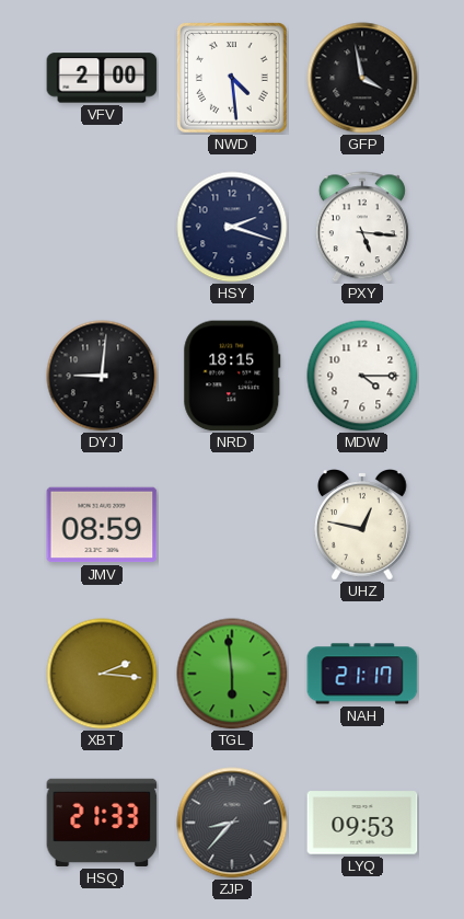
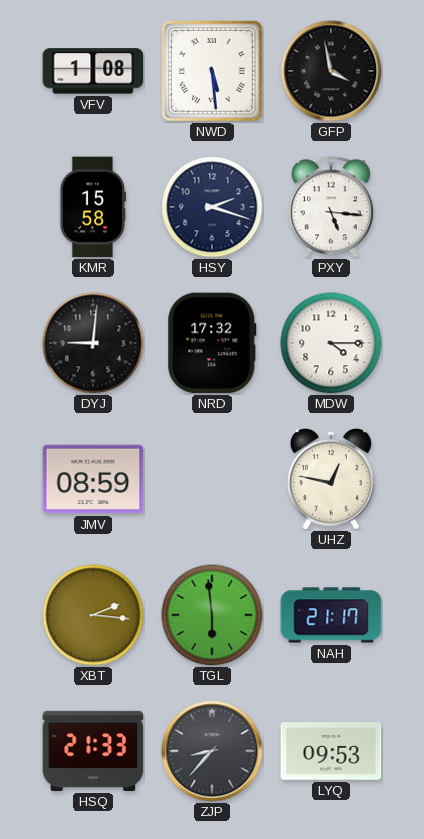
VFV: 2:00 -> 1:08 (93, 71)
NWD: 4:29 -> 5:29 (213, 72)
KMR: none -> 15:58 (92, 207)
NRD: 18:15 -> 17:32 (212, 343)
